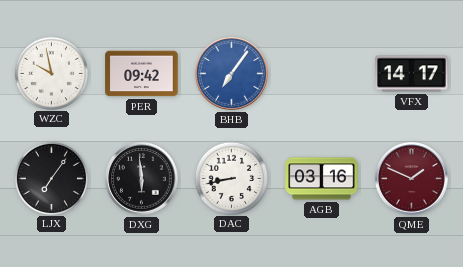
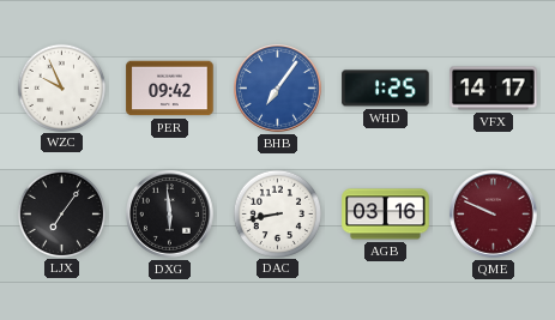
WZC: 9:58 -> 9:56 (61, 87)
WHD: none -> 1:25 (386, 89)
QME: 1:49 -> 9:49 (494, 215)
